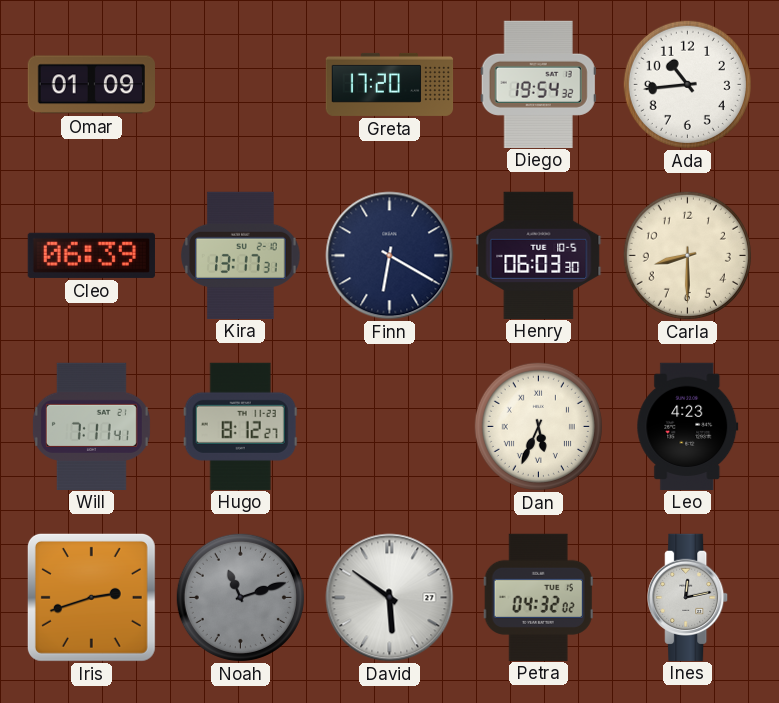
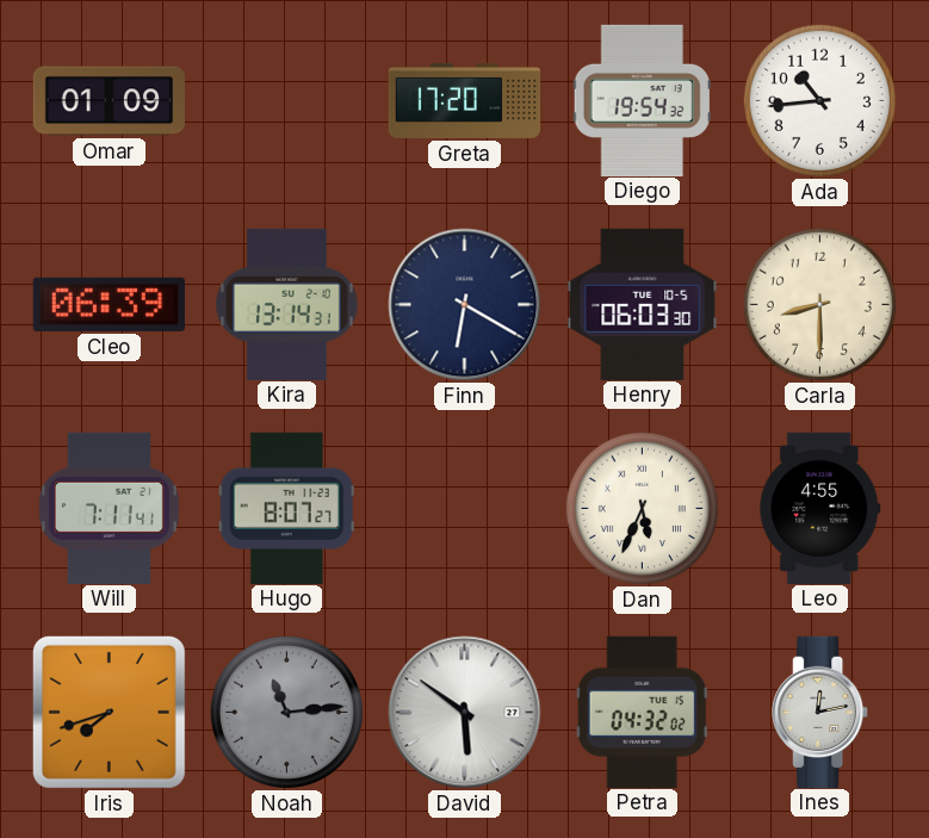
Kira: 13:17 -> 13:14 (287, 304)
Hugo: 8:12 -> 8:07 (286, 508)
Leo: 4:23 -> 4:55 (820, 508)
Iris: 2:42 -> 7:42 (109, 712)
Noah: 11:12 -> 11:14 (286, 712)
